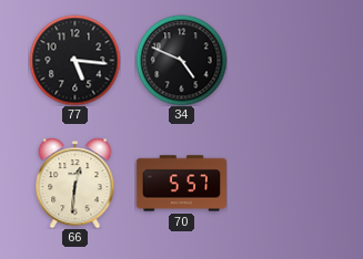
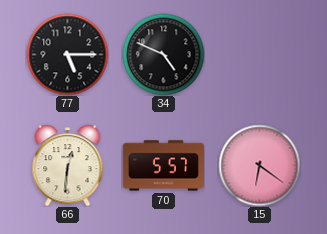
77: 5:16 -> 5:15 (67, 54)
15: none -> 6:21 (259, 165)
